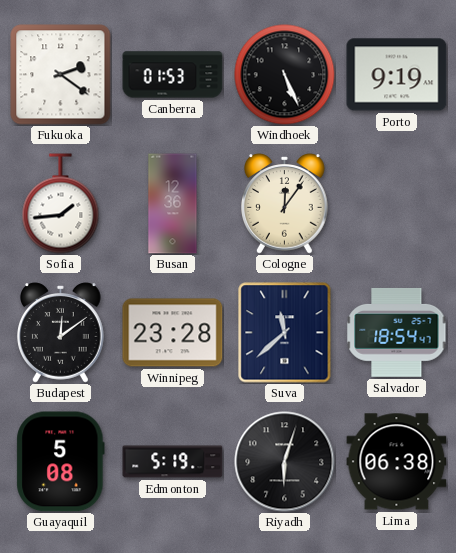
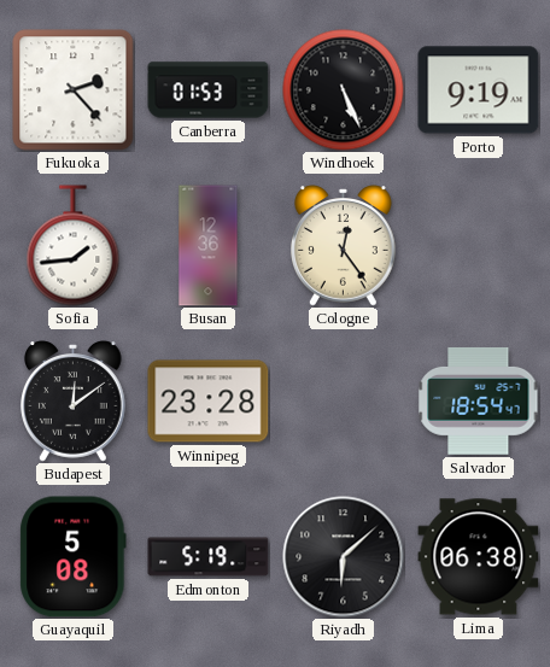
Fukuoka: 2:21 -> 2:23 (74, 90)
Cologne: 12:06 -> 12:24 (344, 246)
Suva: 11:38 -> none (285, 333)
Riyadh: 6:03 -> 6:08 (344, 557)
